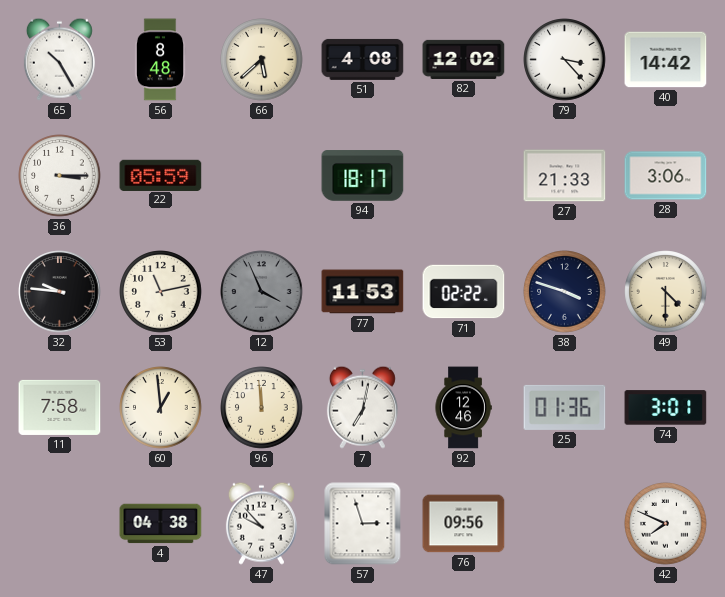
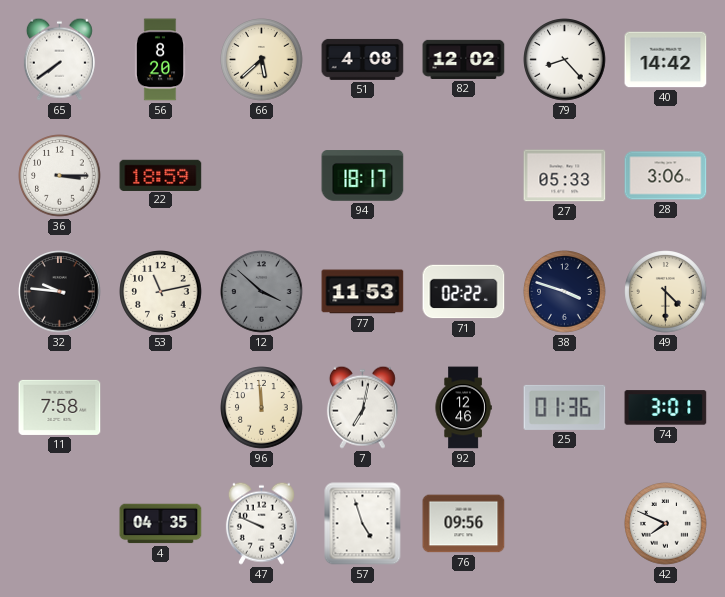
65: 10:25 -> 7:39 (59, 59)
56: 8:48 -> 8:20 (160, 60)
79: 3:23 -> 8:23 (565, 60)
22: 05:59 -> 18:59 (161, 175)
27: 21:33 -> 05:33 (565, 176)
12: 3:56 -> 3:52 (262, 292)
60: 12:59 -> none (161, 408)
4: 04:38 -> 04:35 (161, 524)
47: 9:53 -> 9:49 (261, 523)
57: 2:57 -> 4:57 (363, 524)
